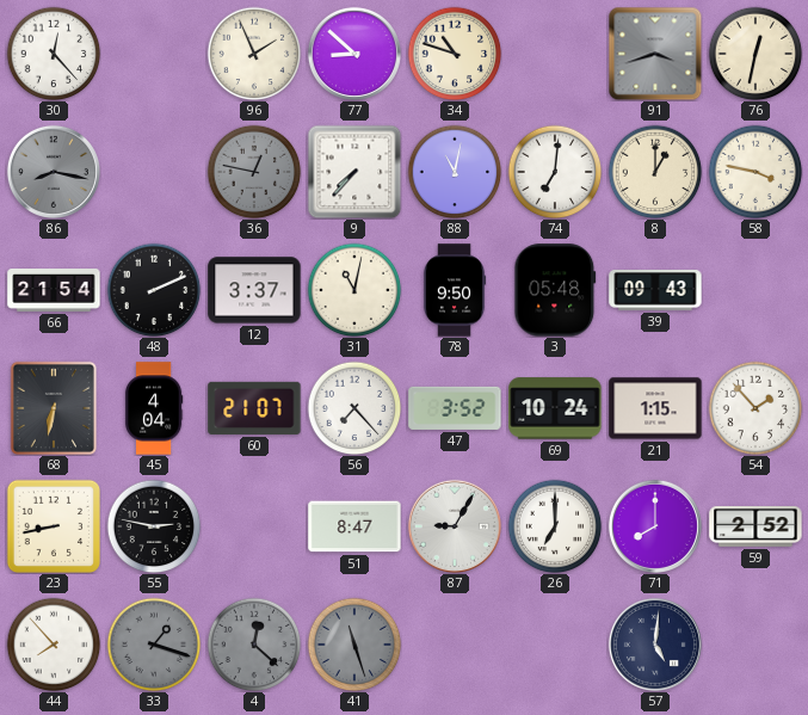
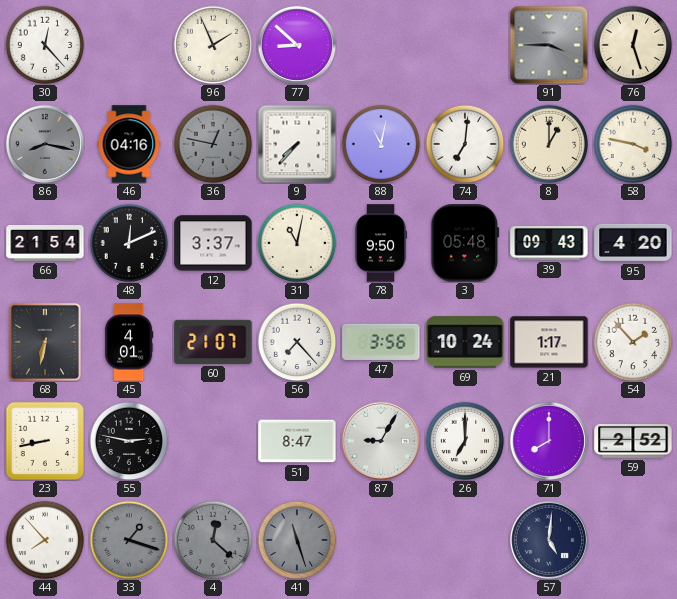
34: 10:48 -> none (455, 54)
91: 3:42 -> 3:45 (549, 45)
76: 12:32 -> 12:27 (633, 45)
46: none -> 04:16 (129, 144)
48: 2:11 -> 12:11 (129, 243)
95: none -> 4:20 (633, 243)
45: 4:04 -> 4:01 (129, 342)
47: 3:52 -> 3:56 (381, 342)
21: 1:15 -> 1:17 (549, 342)
